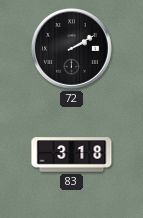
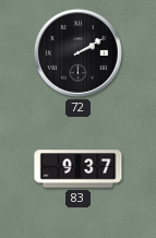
83: 3:18 -> 9:37 (79, 169)
